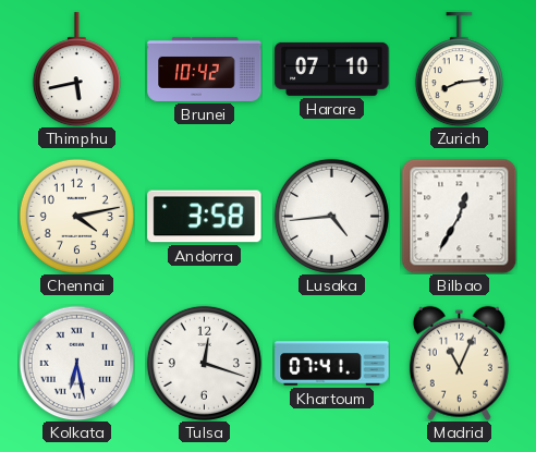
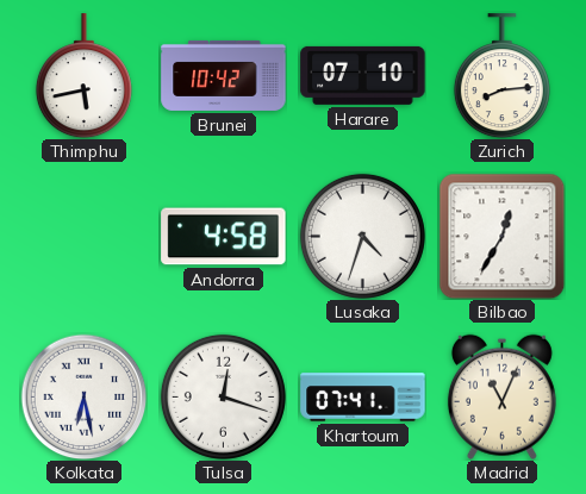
Chennai: 4:13 -> none (76, 216)
Andorra: 3:58 -> 4:58 (224, 237)
Lusaka: 4:44 -> 4:33 (362, 236)
